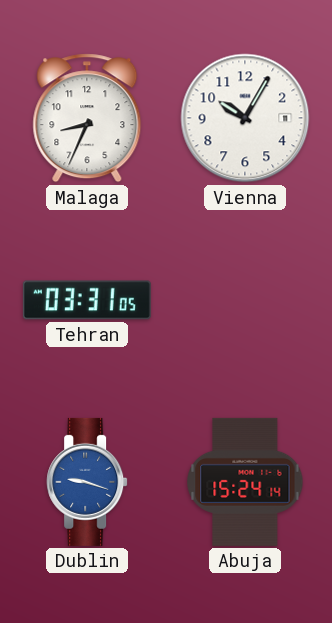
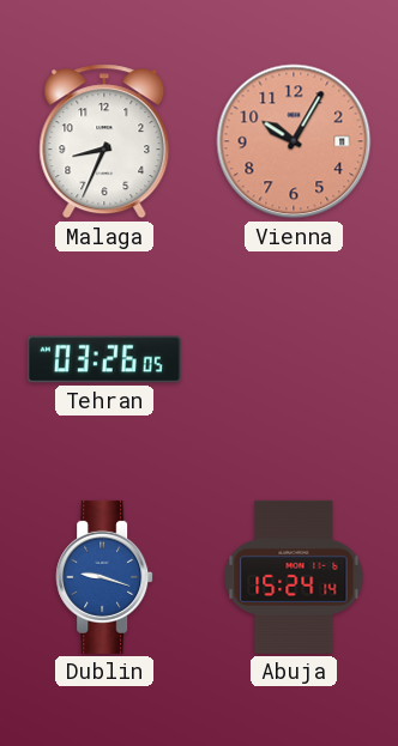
Vienna dial: white -> salmon (294, 141)
Tehran: 03:31 -> 03:26 (104, 359)
